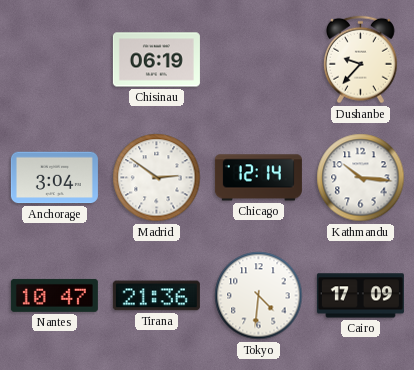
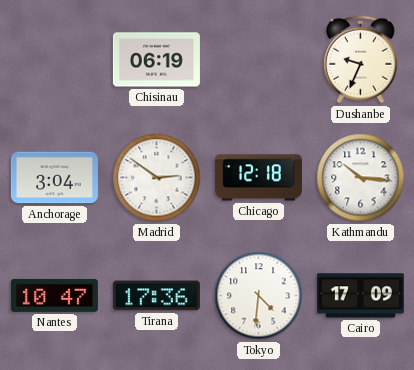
Dushanbe: 9:37 -> 9:34 (360, 60)
Chicago: 12:14 -> 12:18 (258, 178)
Tirana: 21:36 -> 17:36 (156, 296)
